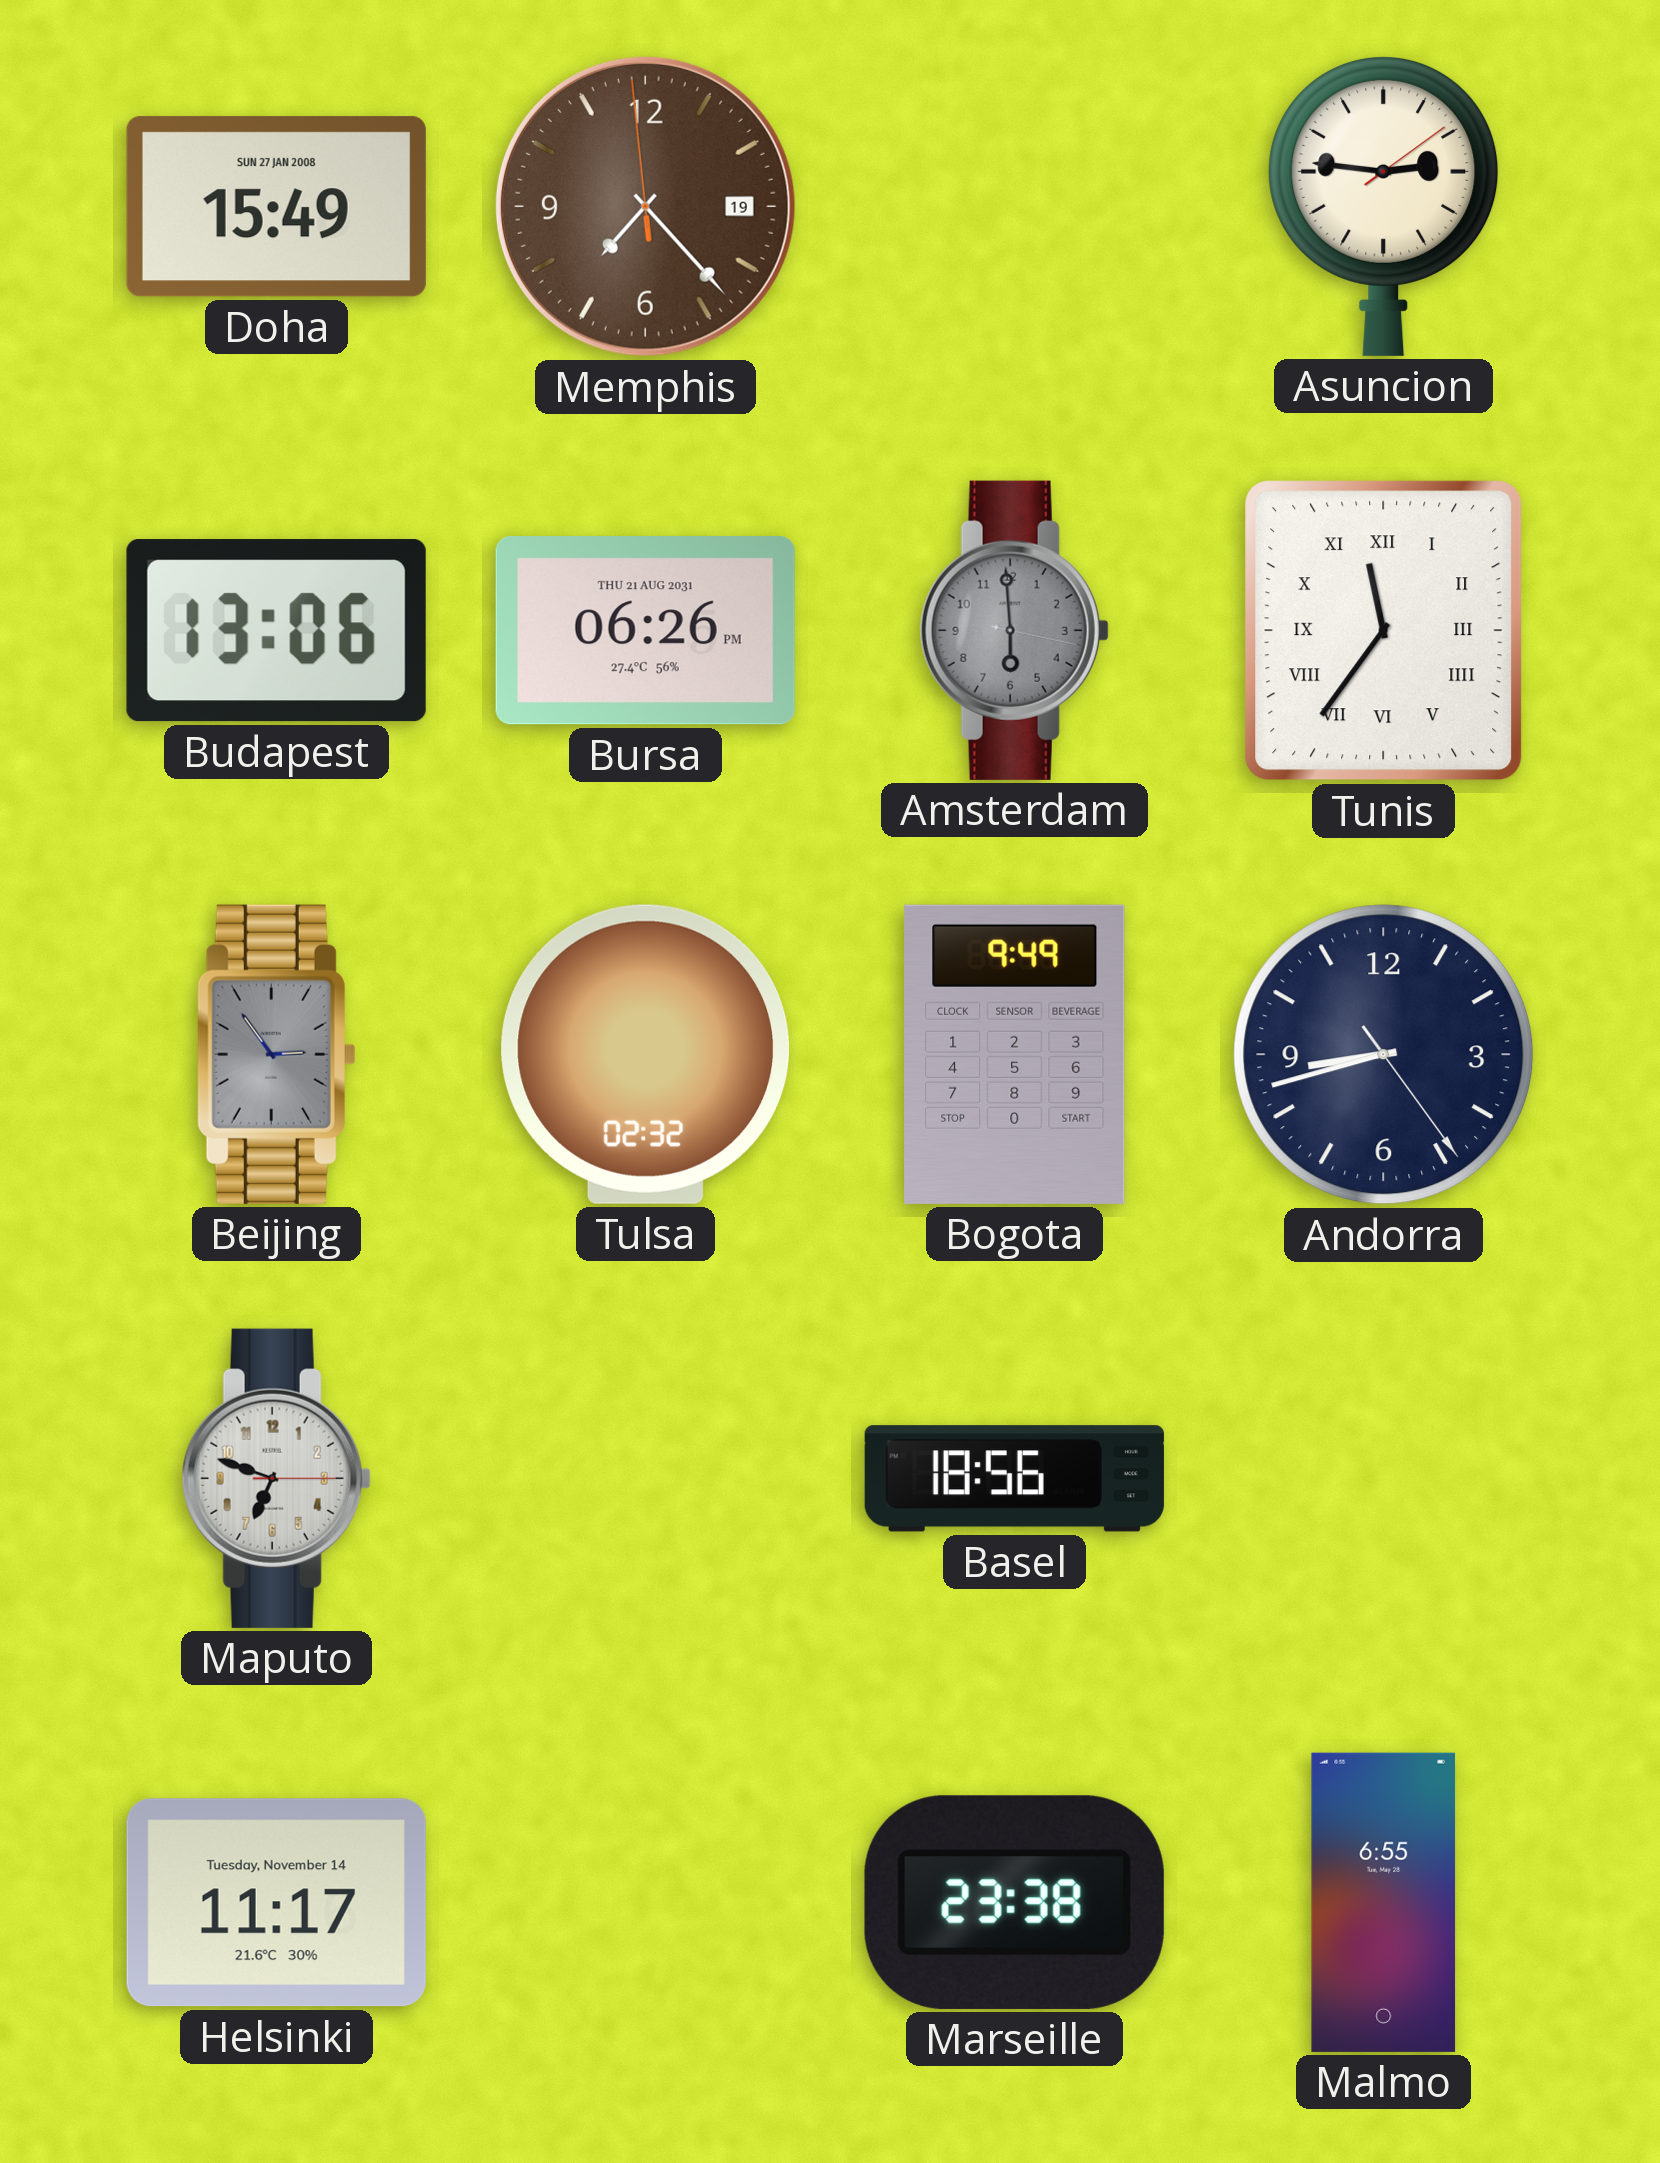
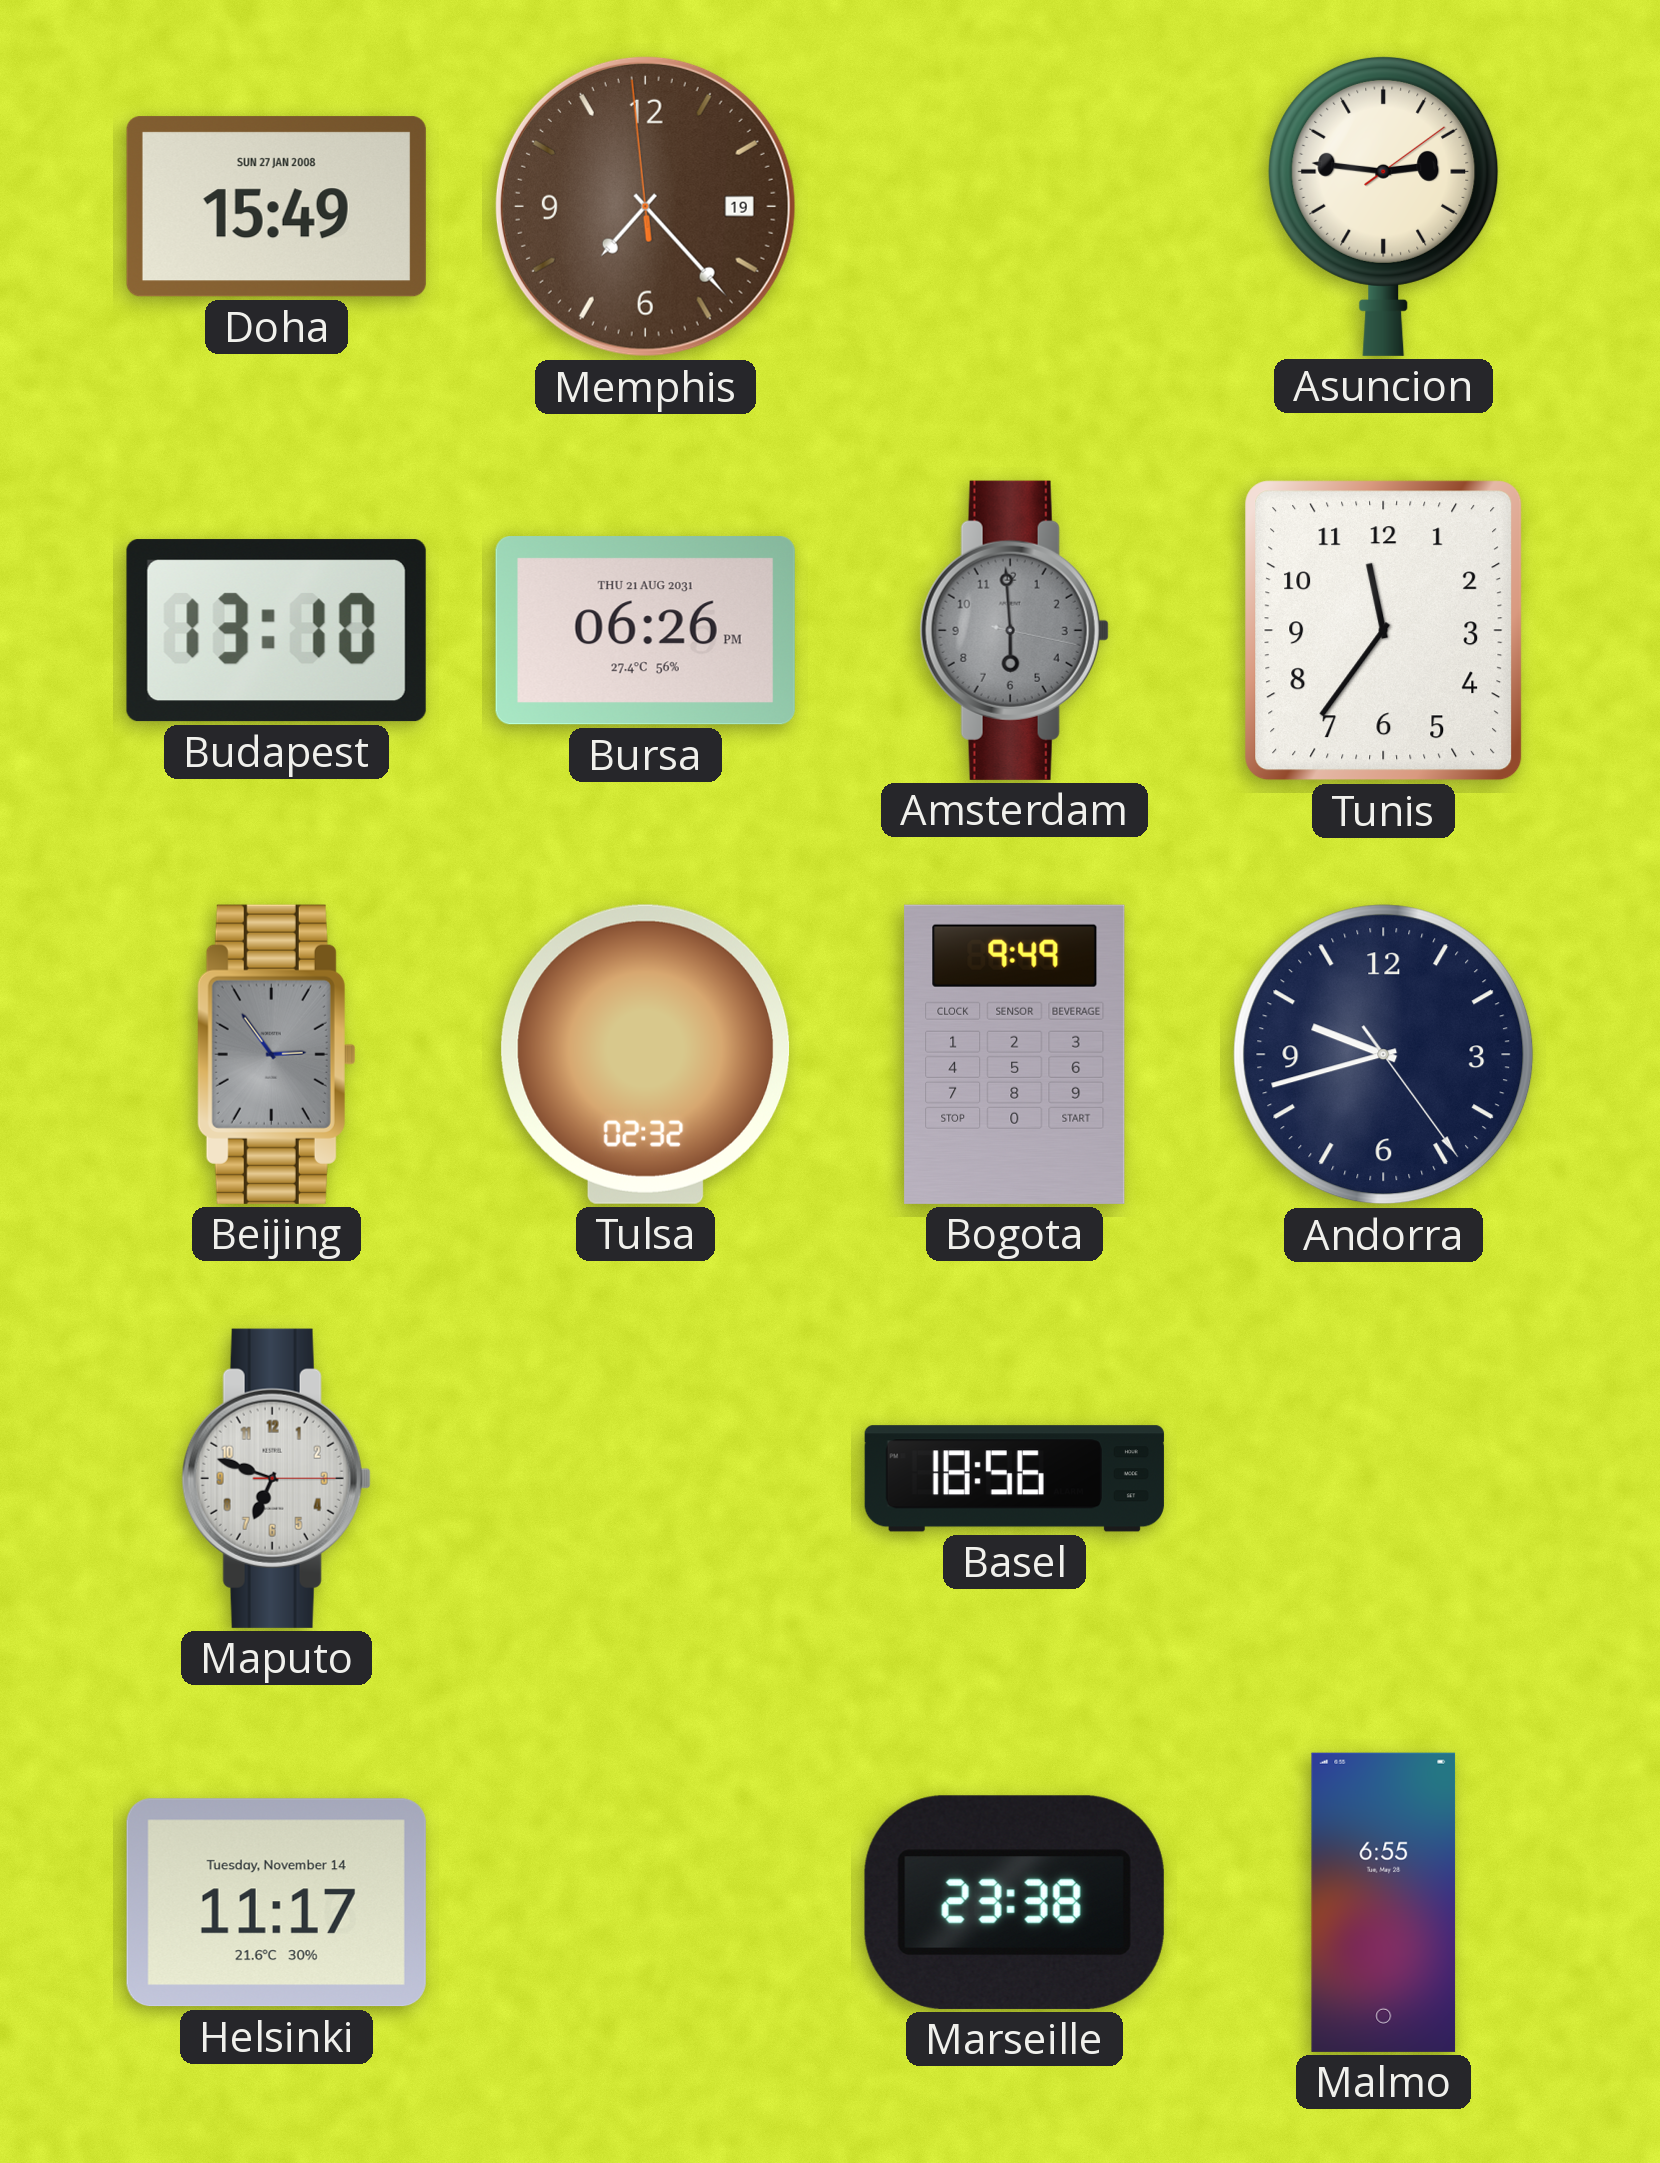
Budapest: 13:06 -> 13:10 (276, 631)
Tunis numerals: Roman -> Arabic (1384, 631)
Andorra: 8:42 -> 9:42 (1384, 1055)
